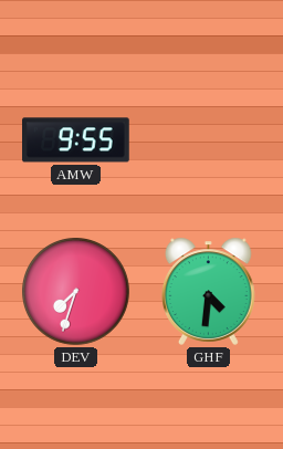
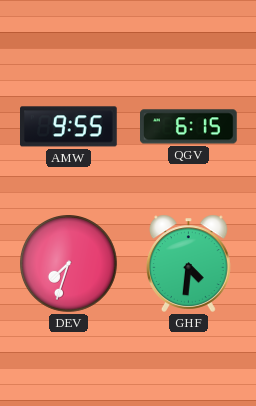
QGV: none -> 6:15 (189, 127)
